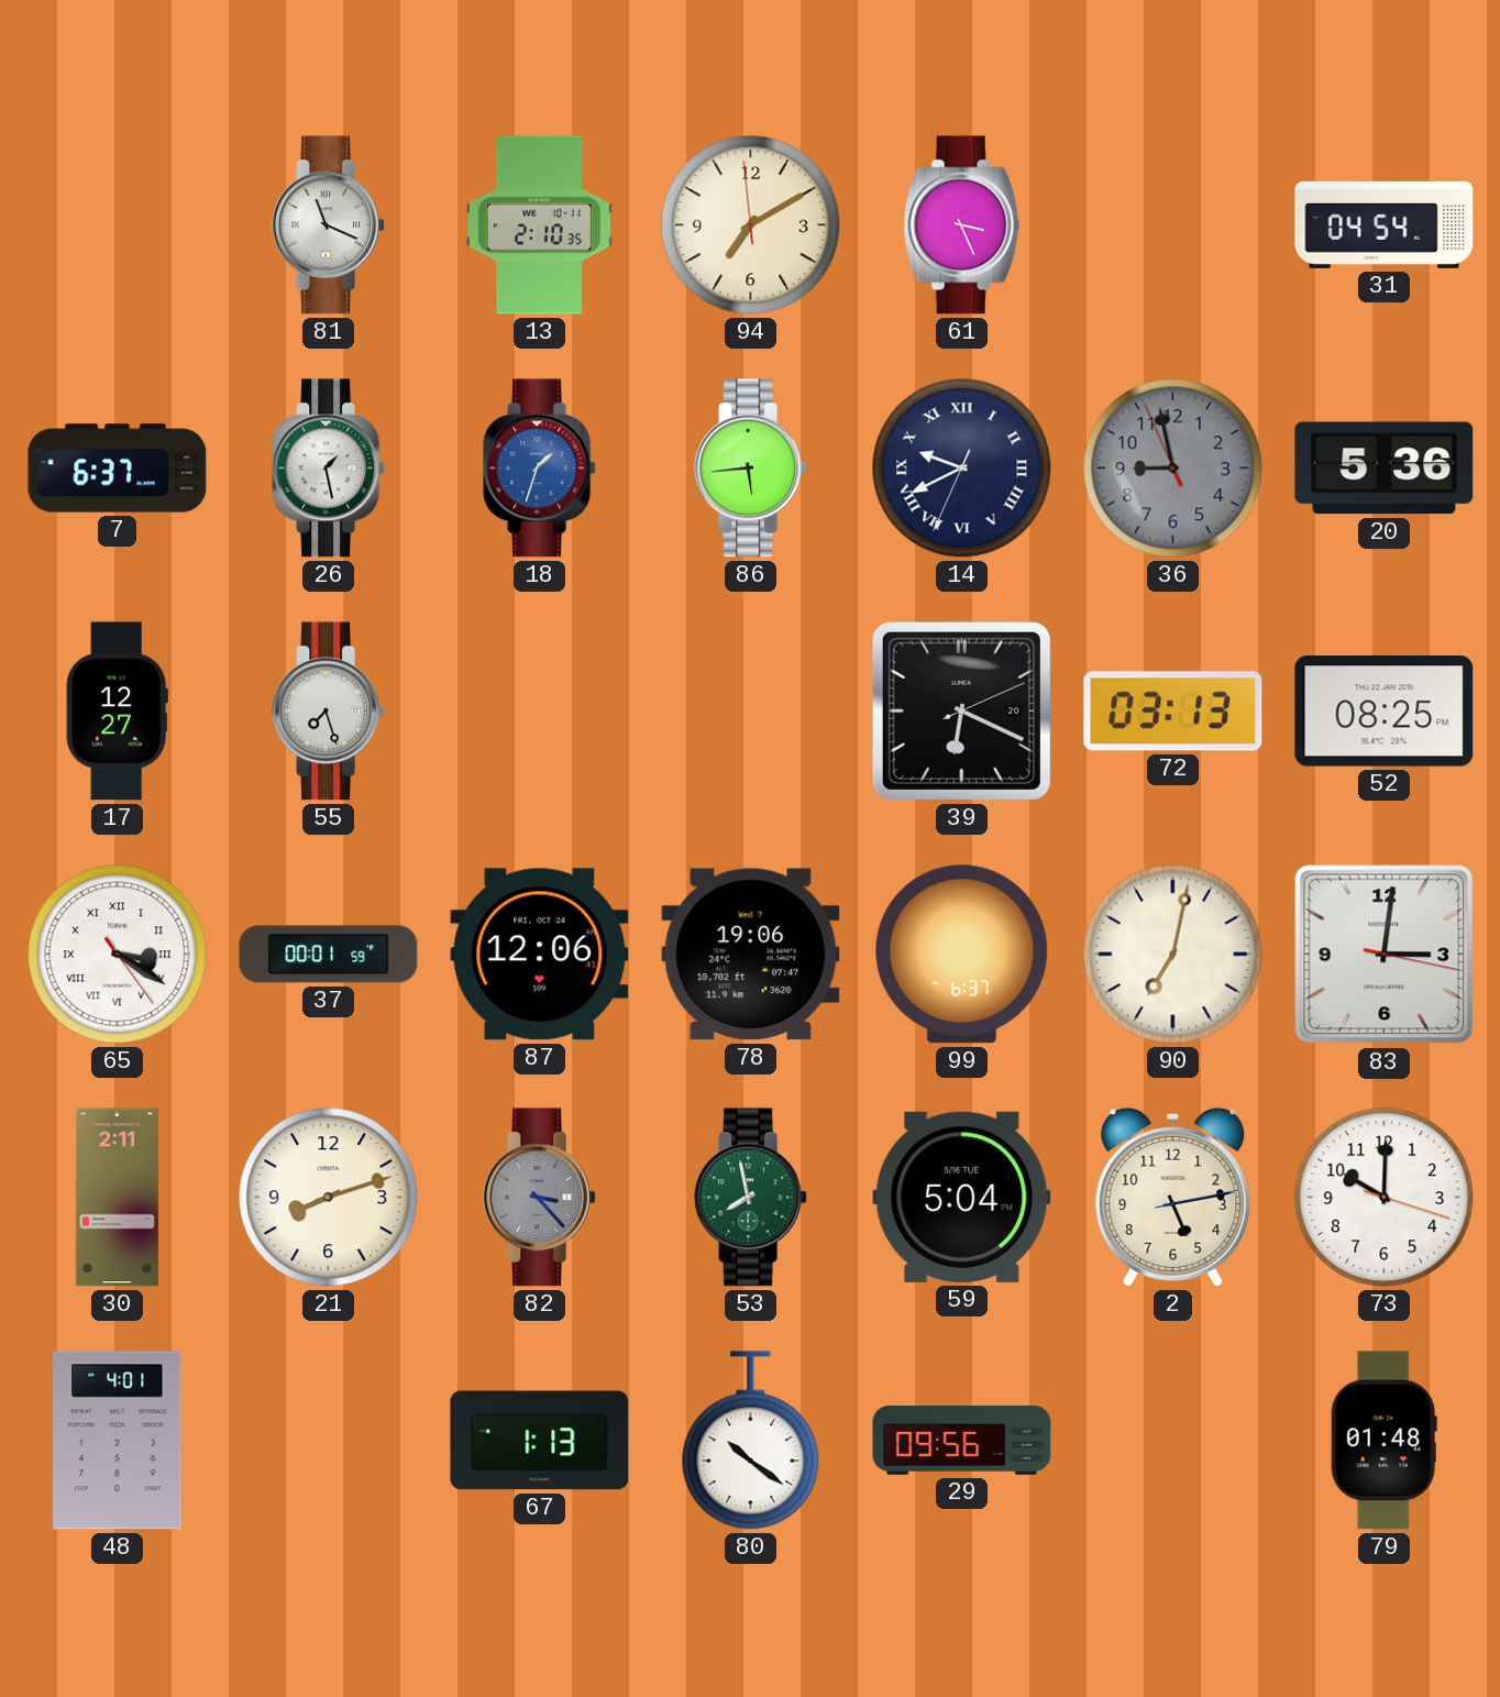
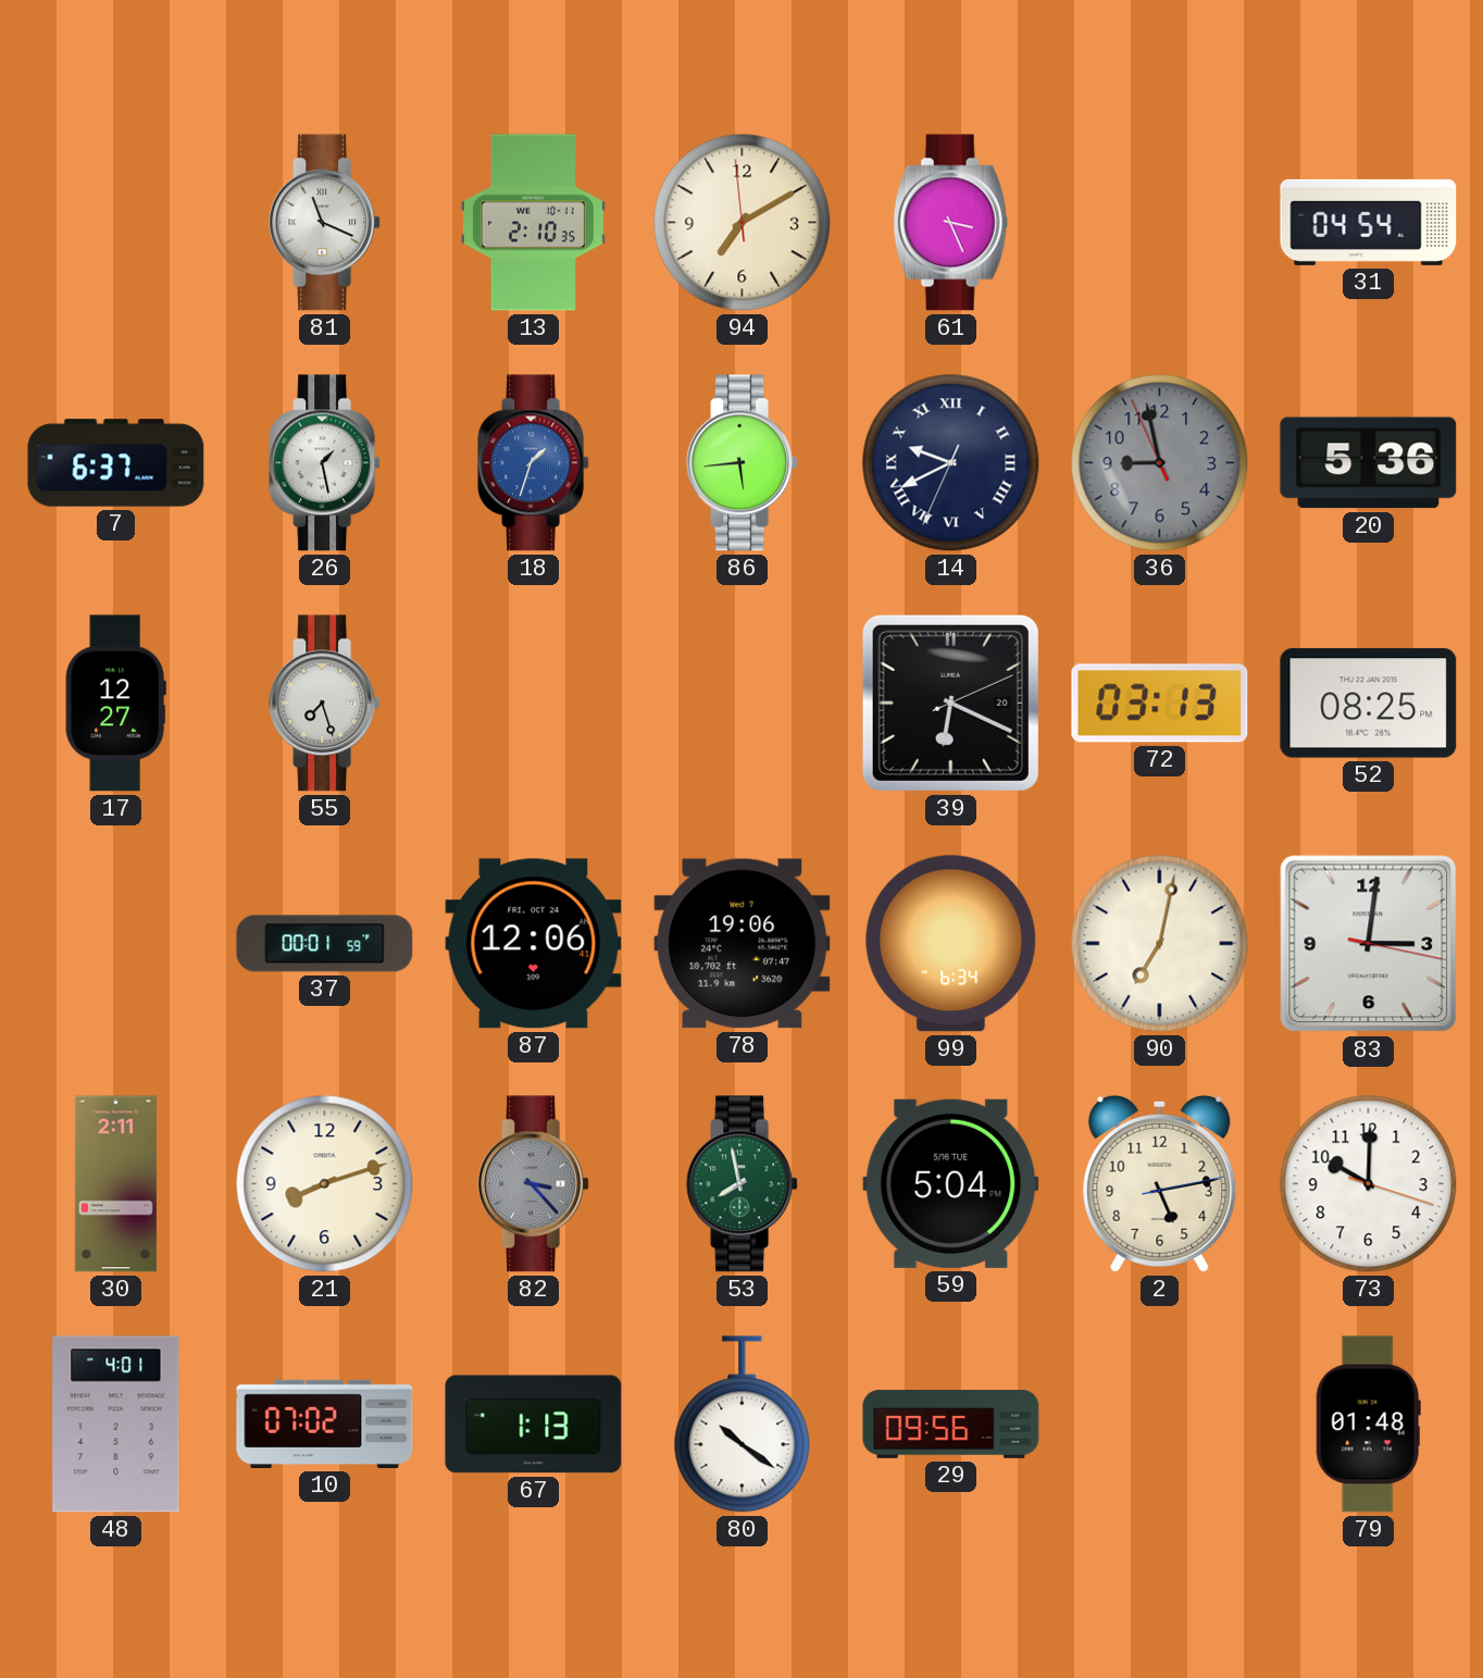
65: 3:20 -> none (118, 955)
99: 6:37 -> 6:34 (951, 944)
10: none -> 07:02 (325, 1424)
